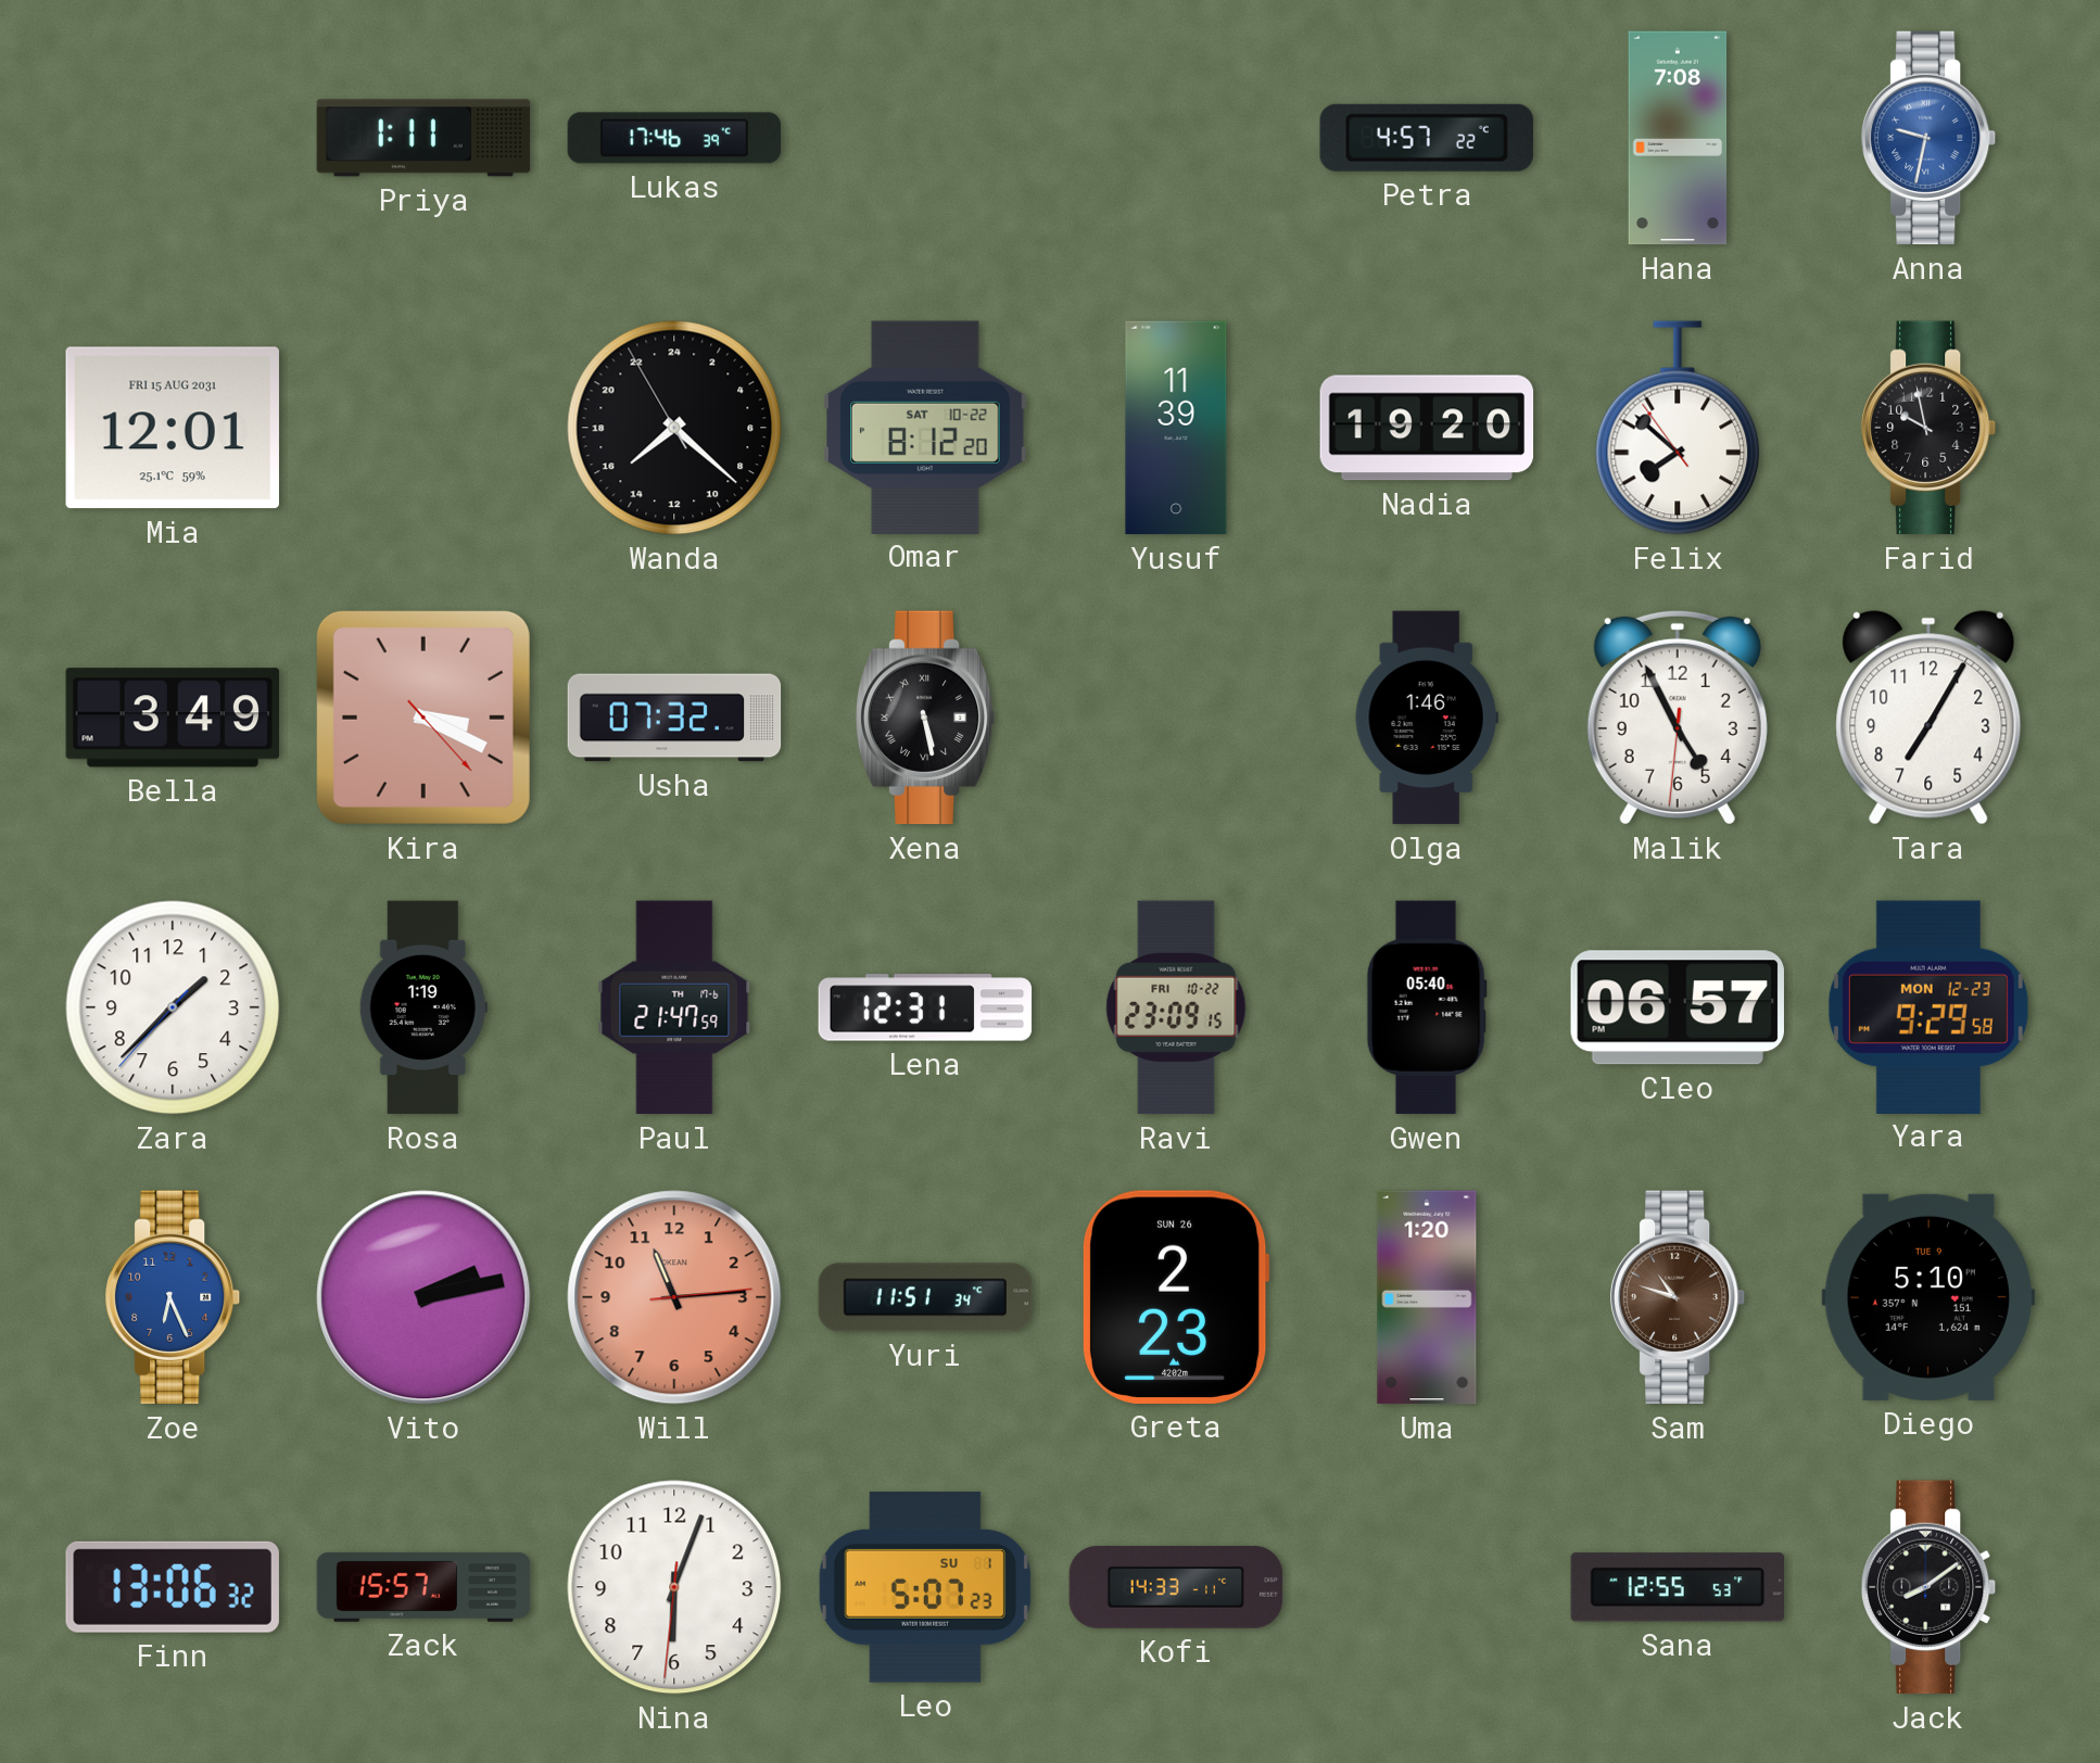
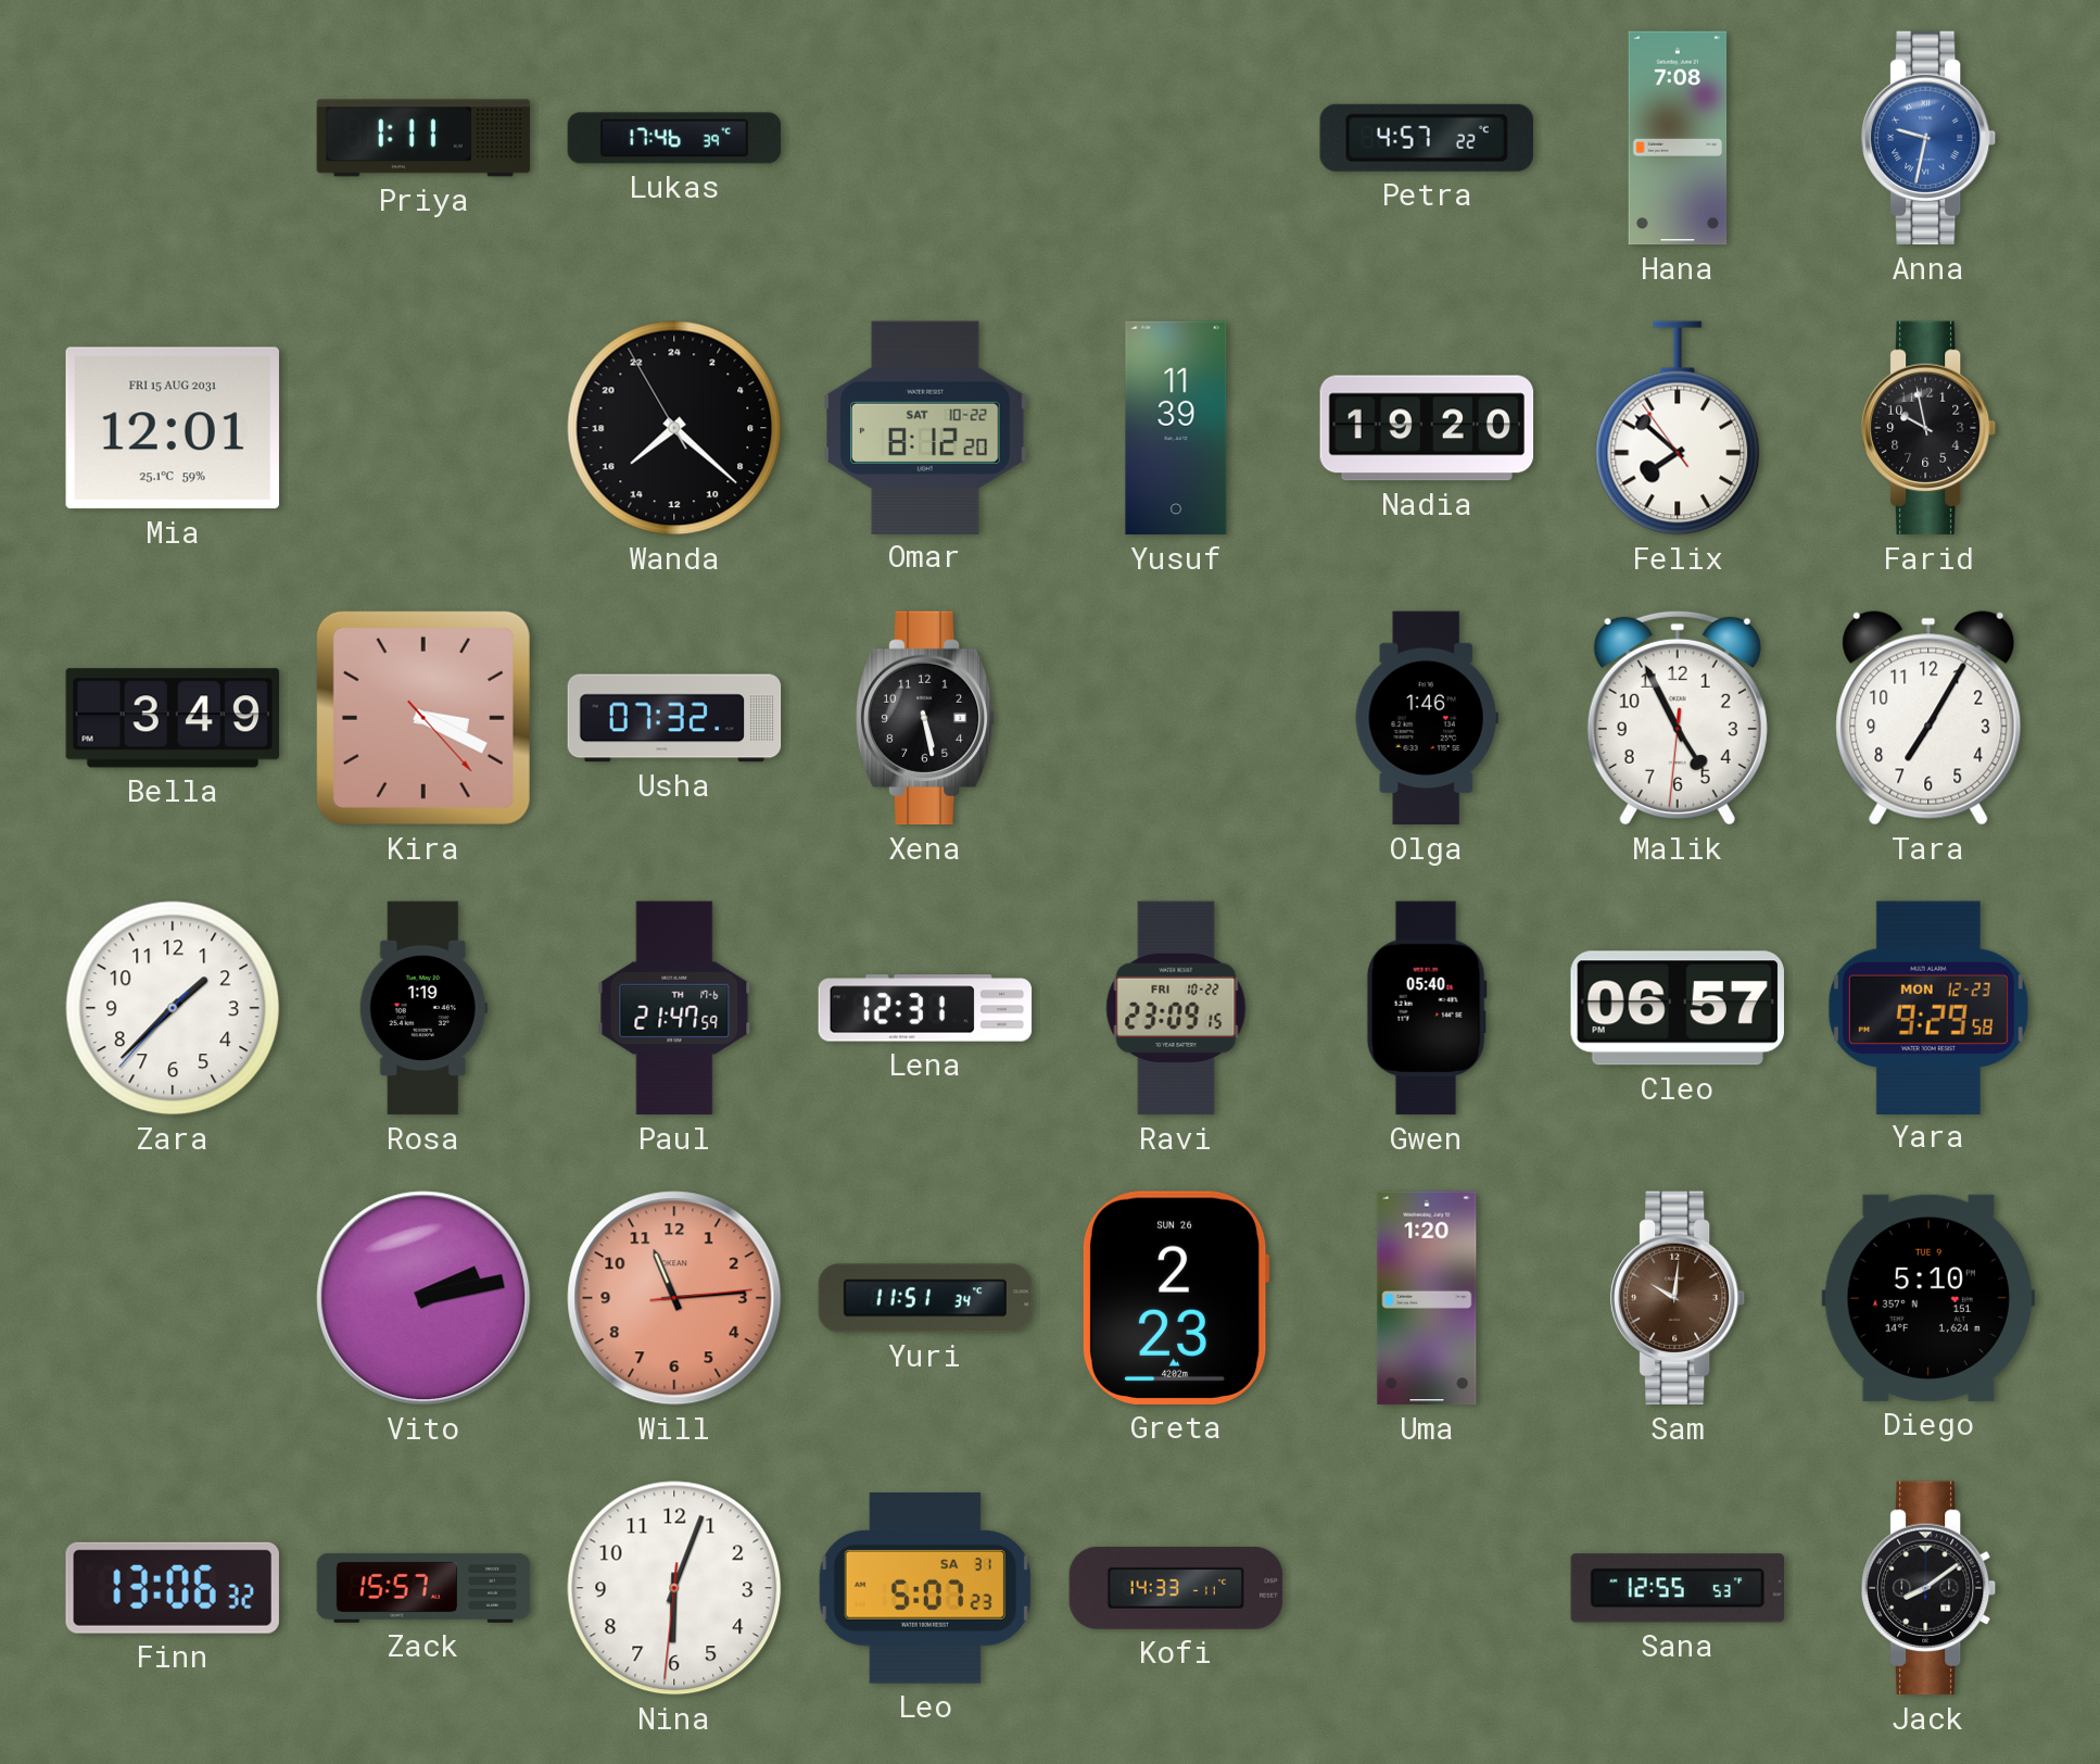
Xena numerals: Roman -> Arabic (925, 718)
Zoe: 6:26 -> none (174, 1297)
Sam: 10:48 -> 10:01 (1679, 1298)
Leo date: SU 1 -> SA 31 (925, 1588)
